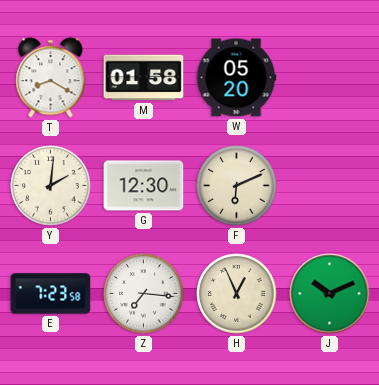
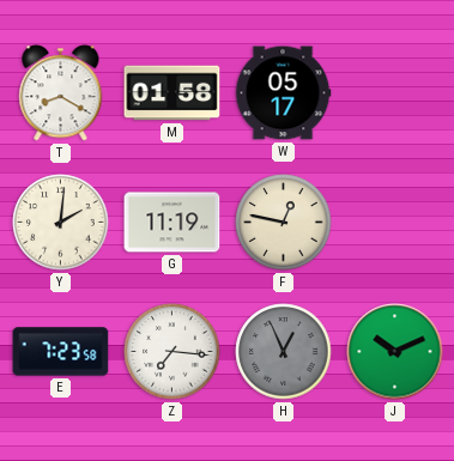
W: 05:20 -> 05:17 (283, 93)
G: 12:30 -> 11:19 (172, 223)
F: 6:11 -> 12:47 (284, 223)
H dial: cream -> grey (284, 352)
